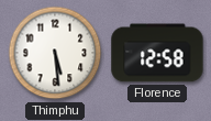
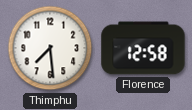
Thimphu: 5:29 -> 7:29 (50, 48)
